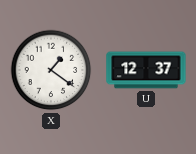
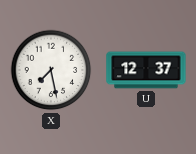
X: 1:21 -> 7:28 (51, 70)
